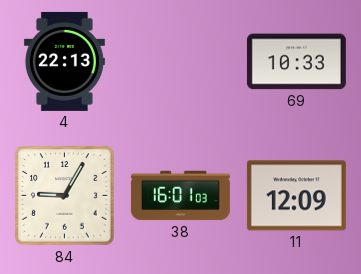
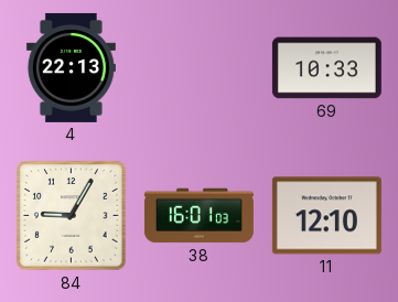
11: 12:09 -> 12:10 (326, 216)
